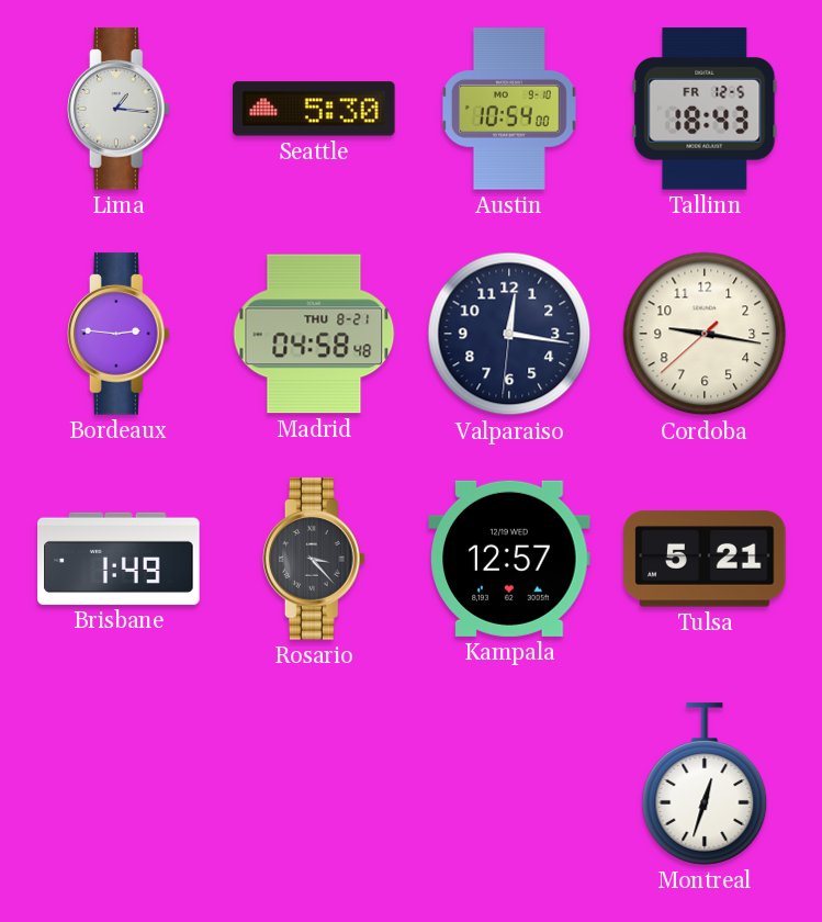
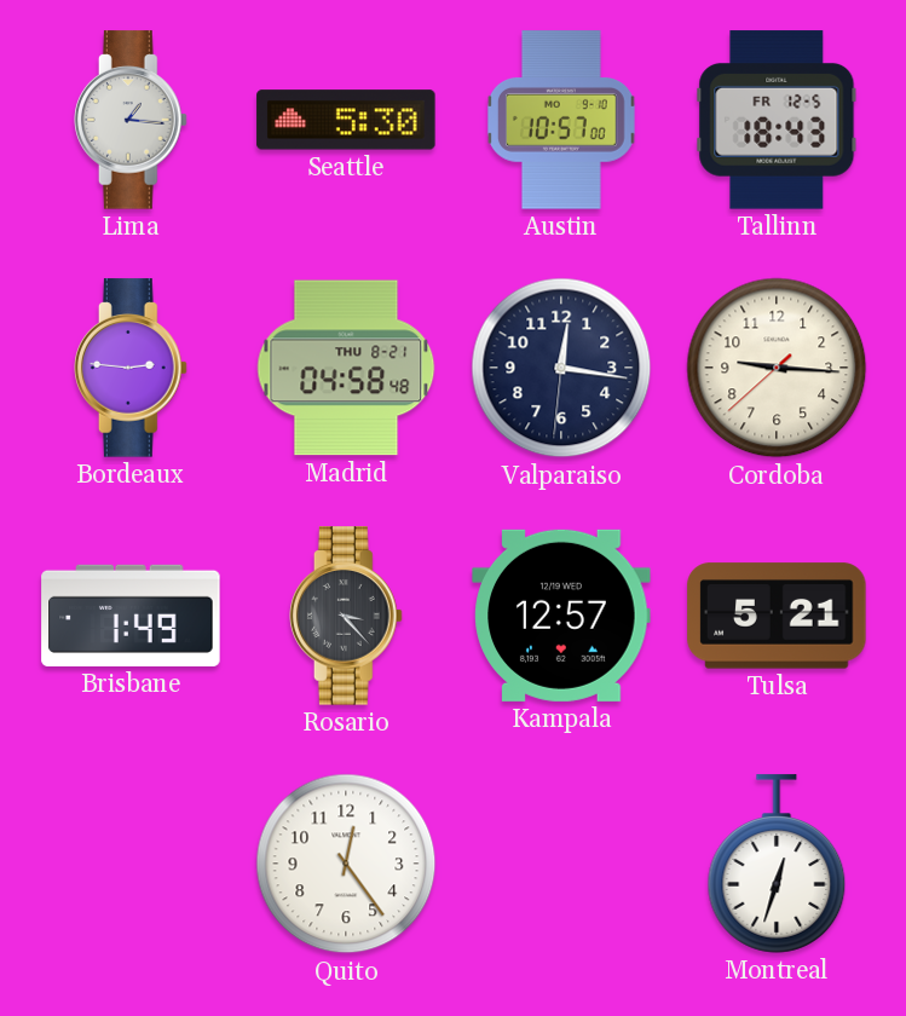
Austin: 10:54 -> 10:57 (562, 120)
Cordoba: 9:16 -> 9:15 (777, 368)
Quito: none -> 12:24 (346, 864)
